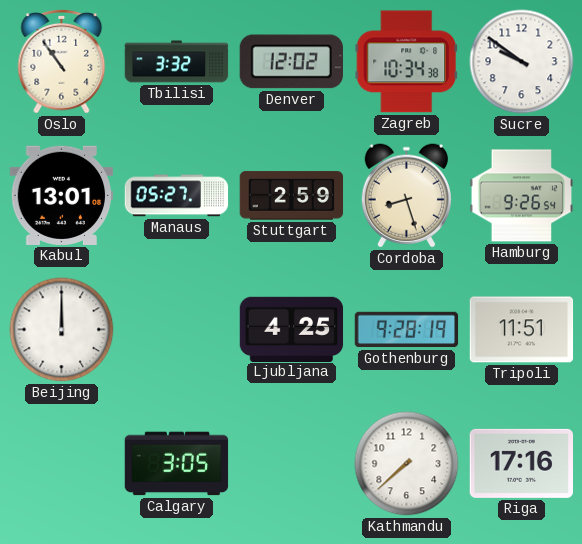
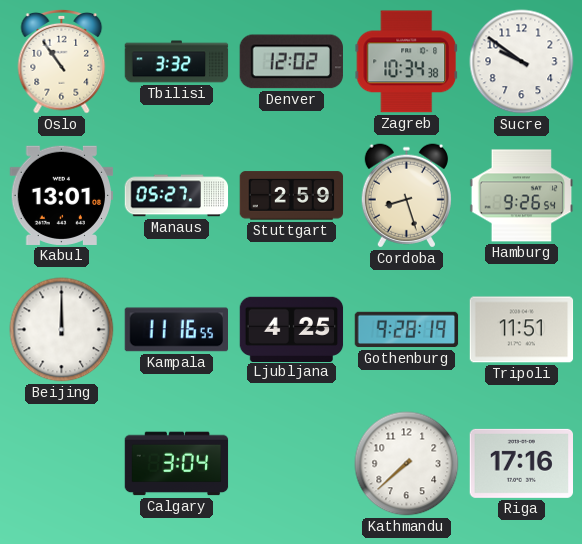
Kampala: none -> 11:16 (176, 330)
Calgary: 3:05 -> 3:04 (177, 464)
